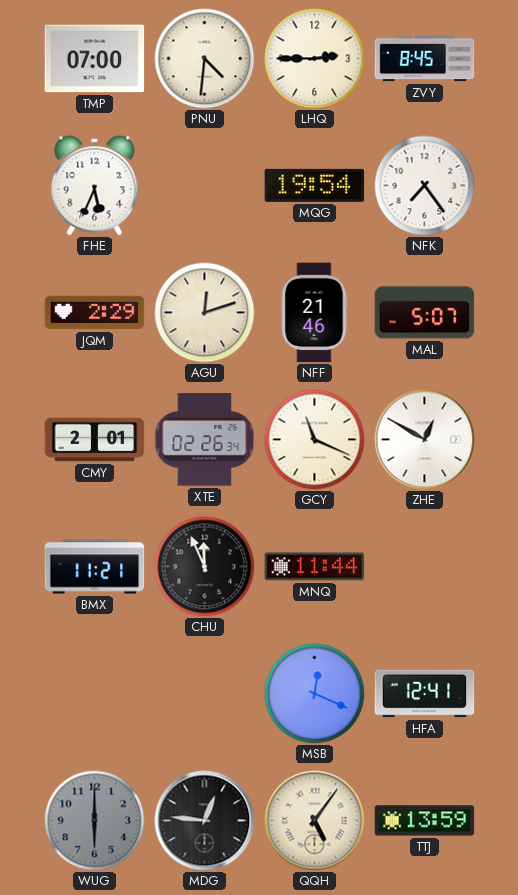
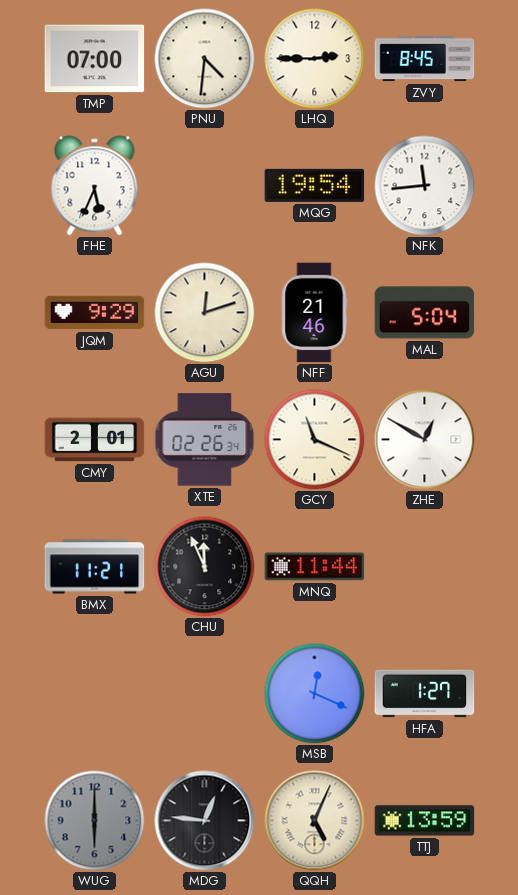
NFK: 7:24 -> 11:44 (425, 186)
JQM: 2:29 -> 9:29 (95, 313)
MAL: 5:07 -> 5:04 (425, 313)
HFA: 12:41 -> 1:27 (425, 694)
QQH: 5:06 -> 5:04 (315, 821)
